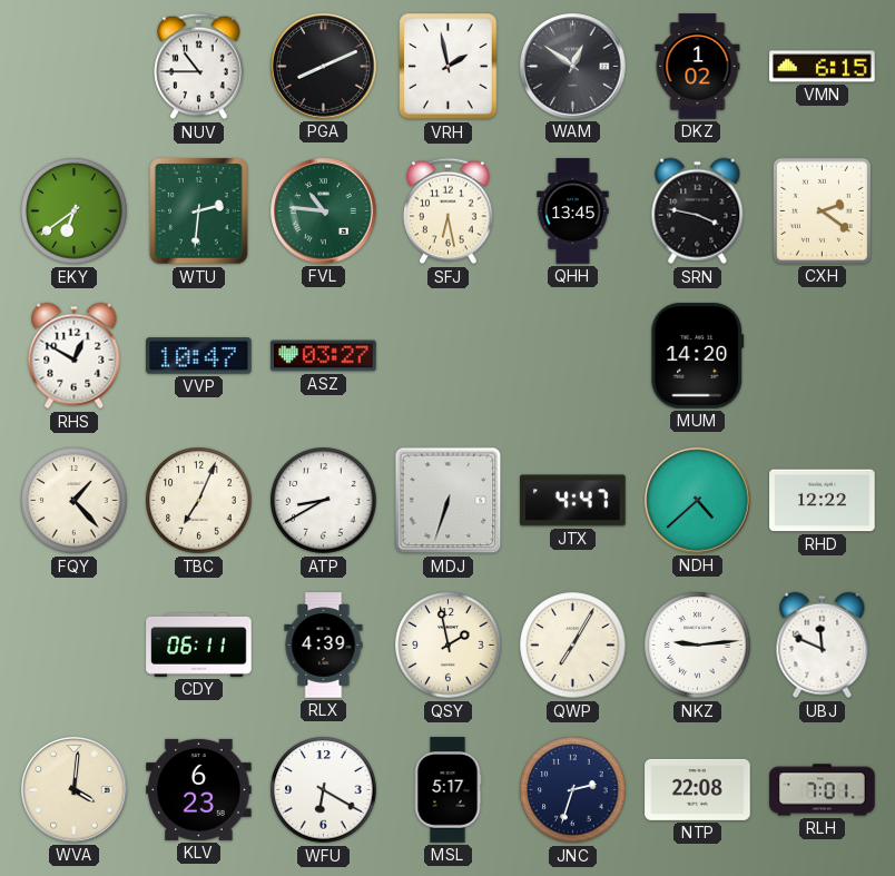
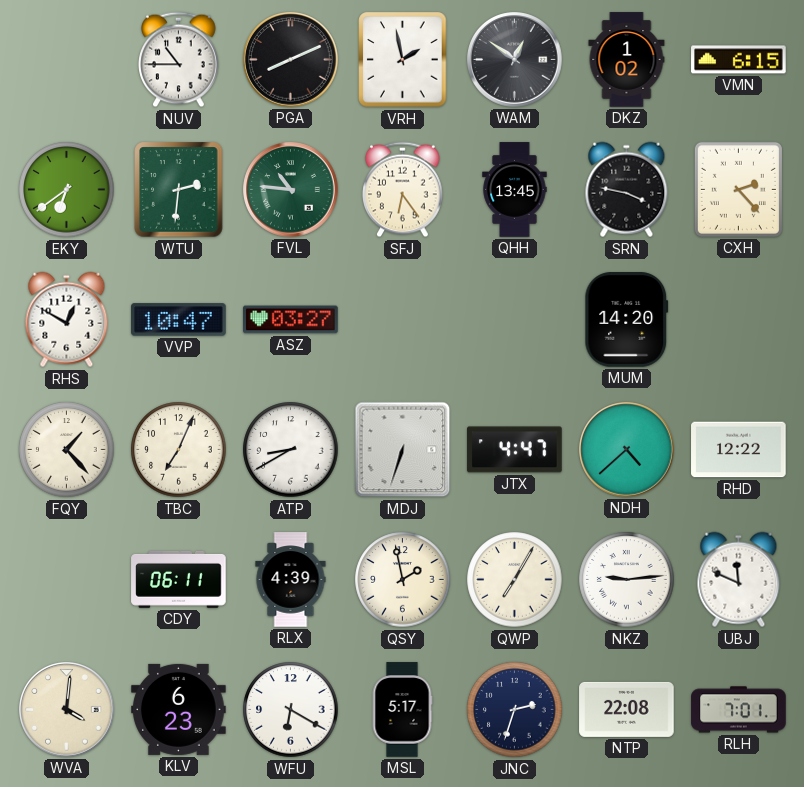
SFJ: 6:28 -> 6:24 (403, 190)
CXH: 2:21 -> 2:23 (738, 189)
